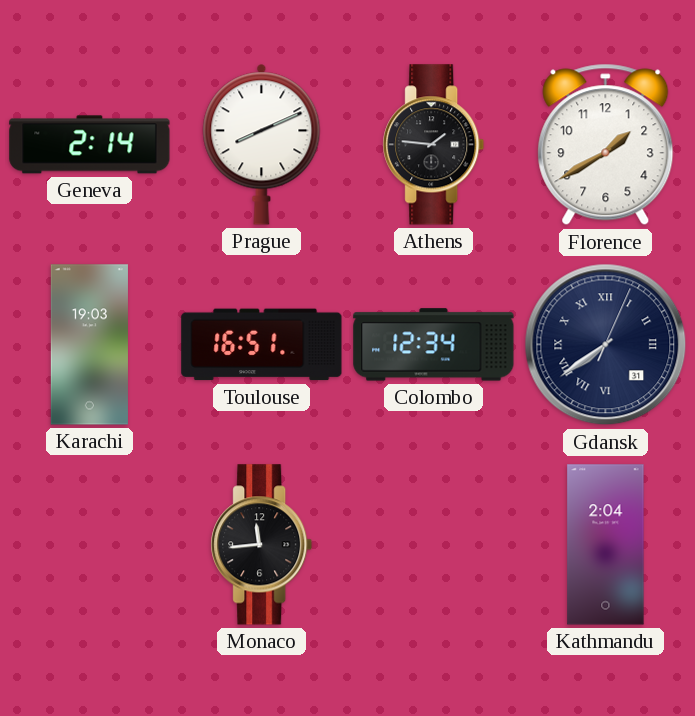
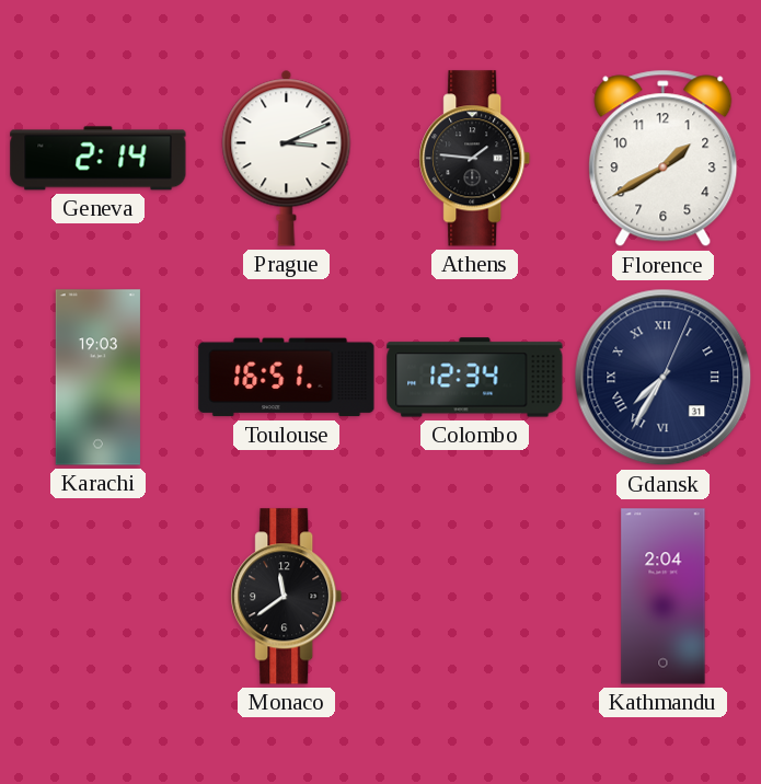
Prague: 8:11 -> 3:11 (287, 158)
Gdansk: 7:39 -> 7:35 (664, 378)
Monaco: 11:44 -> 11:39 (287, 597)
